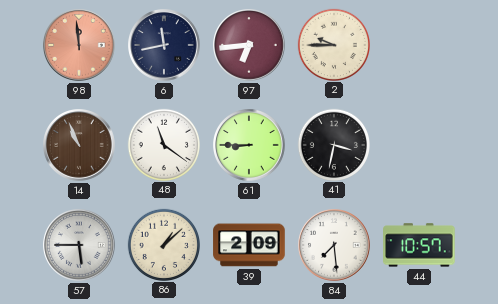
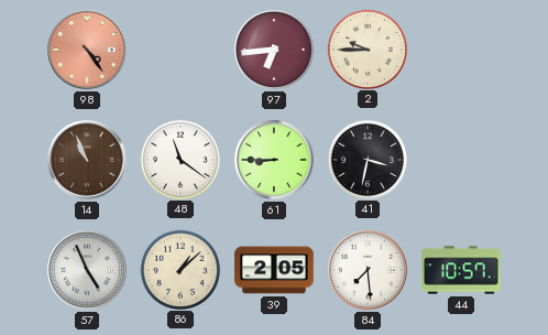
98: 11:59 -> 4:24 (87, 50)
6: 11:43 -> none (164, 45)
57: 5:45 -> 4:56 (87, 270)
39: 2:09 -> 2:05 (274, 270)
